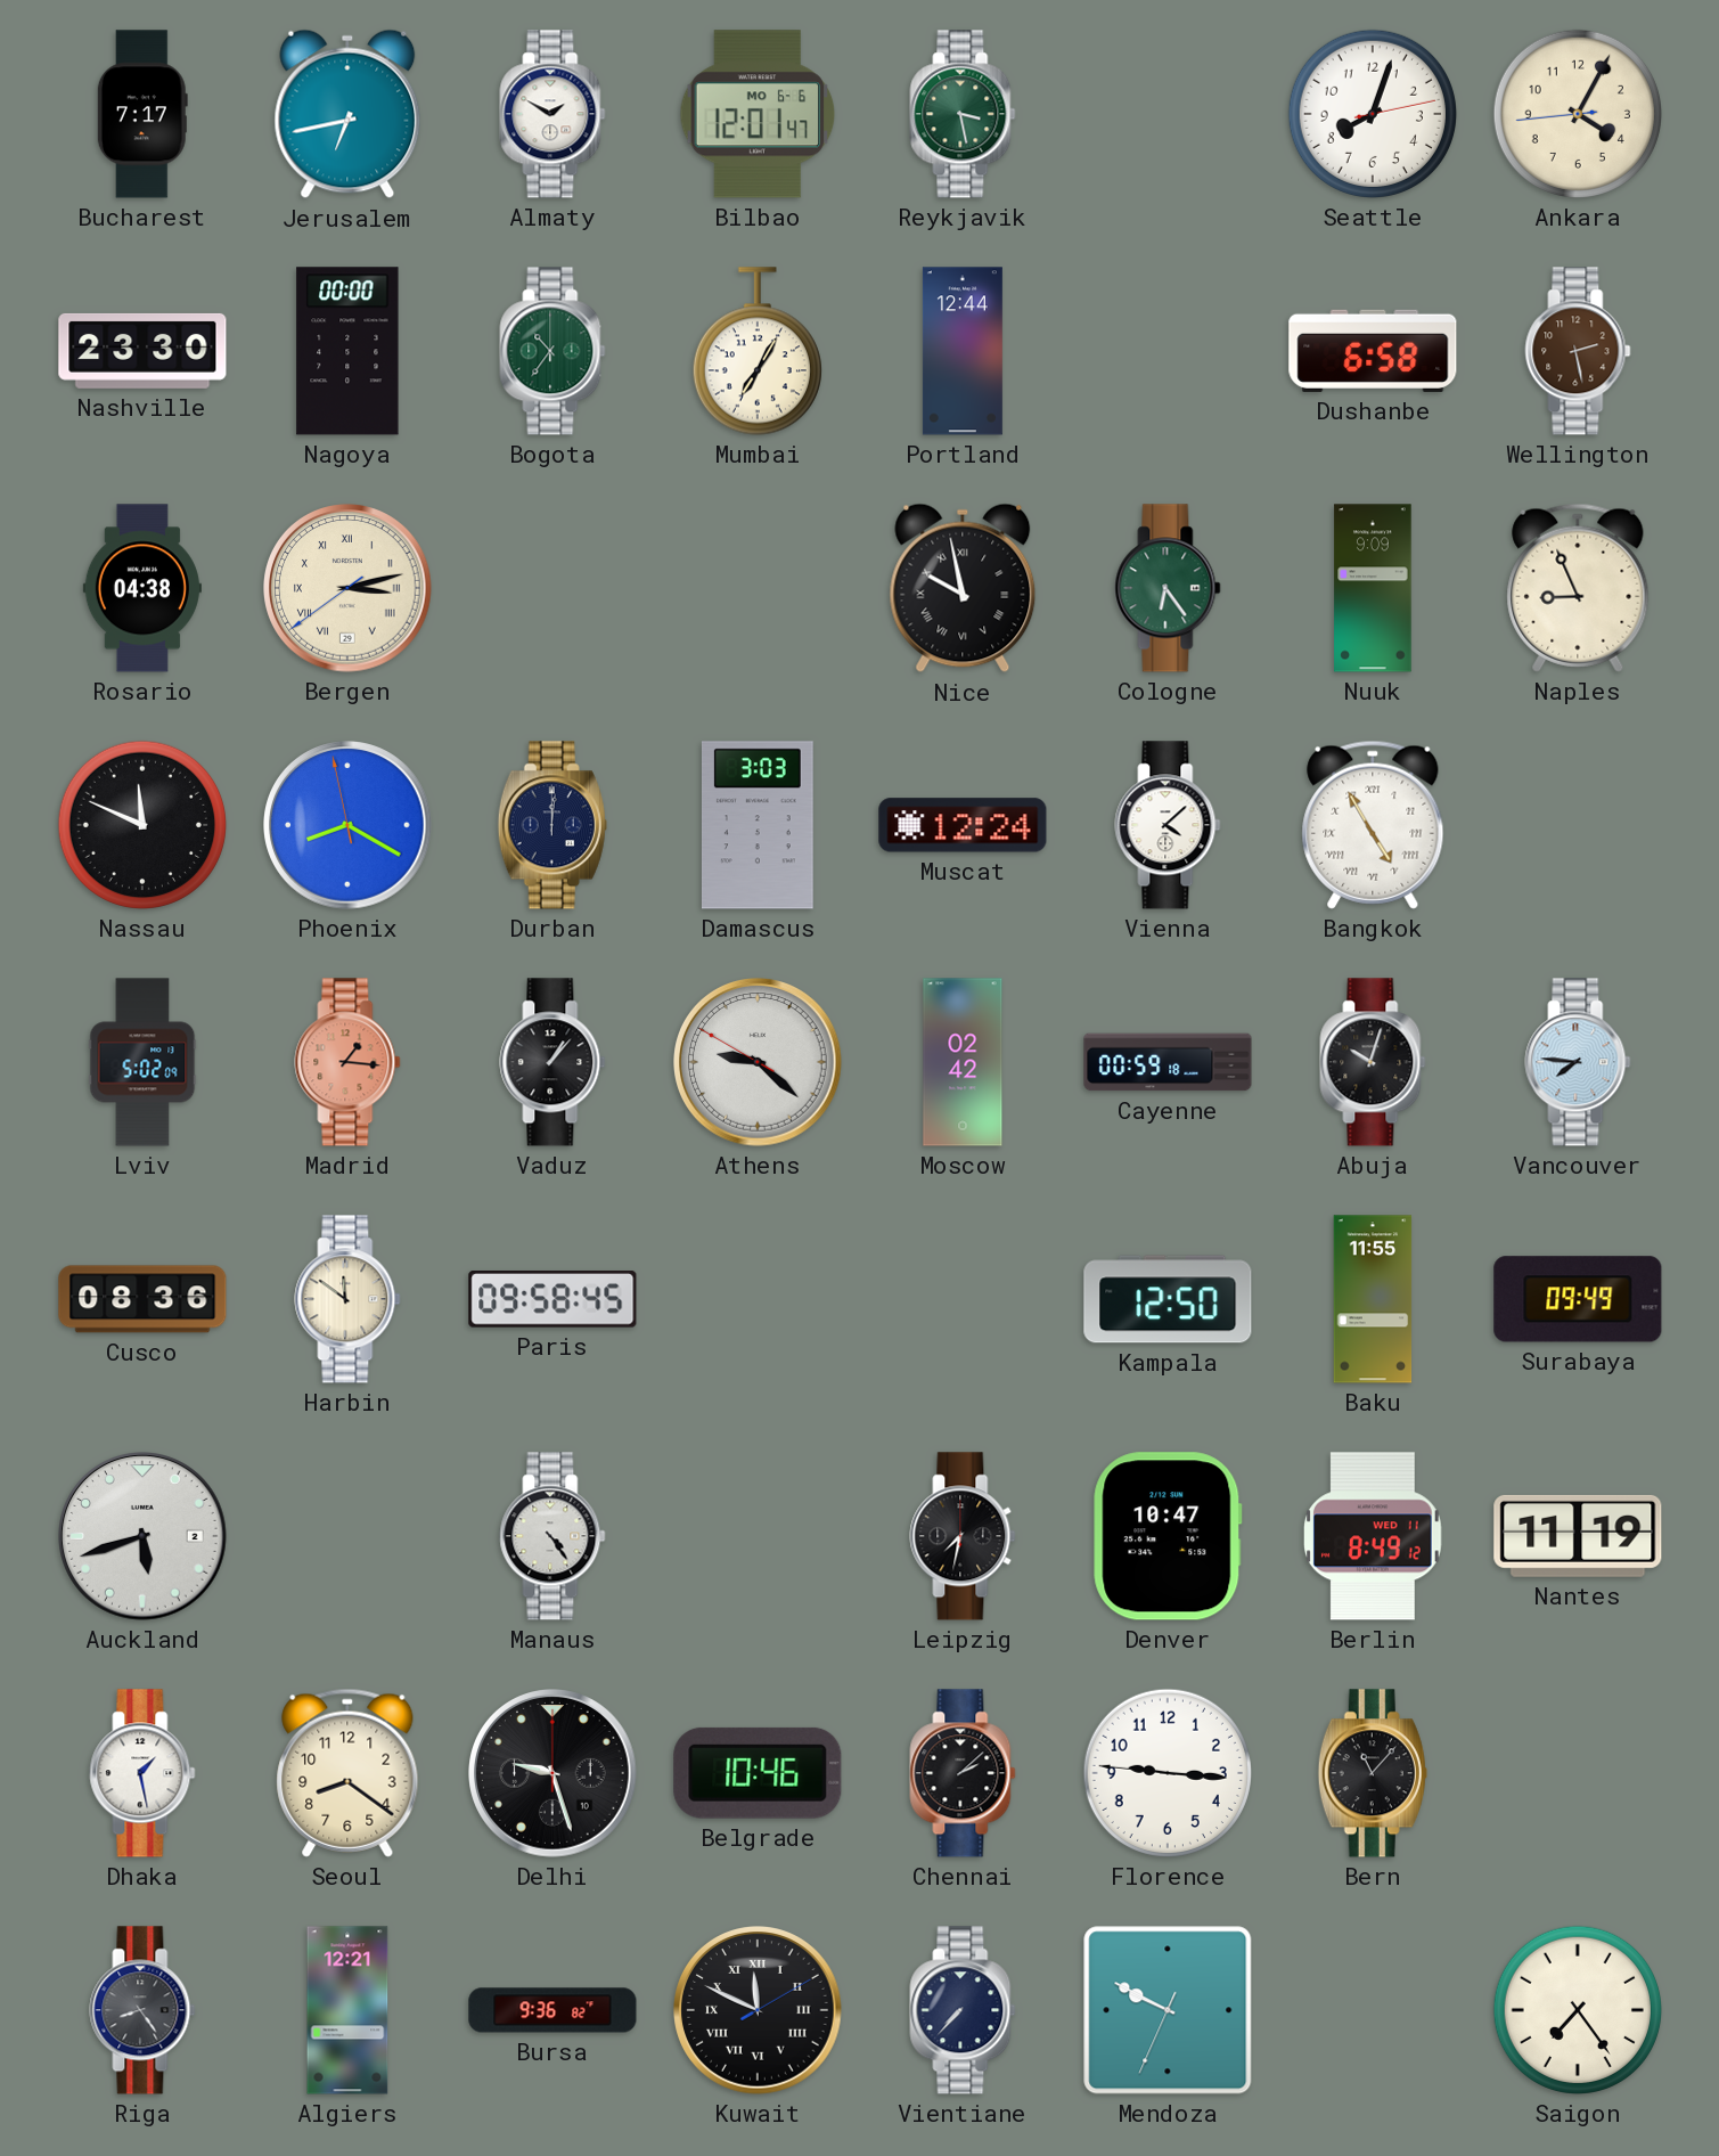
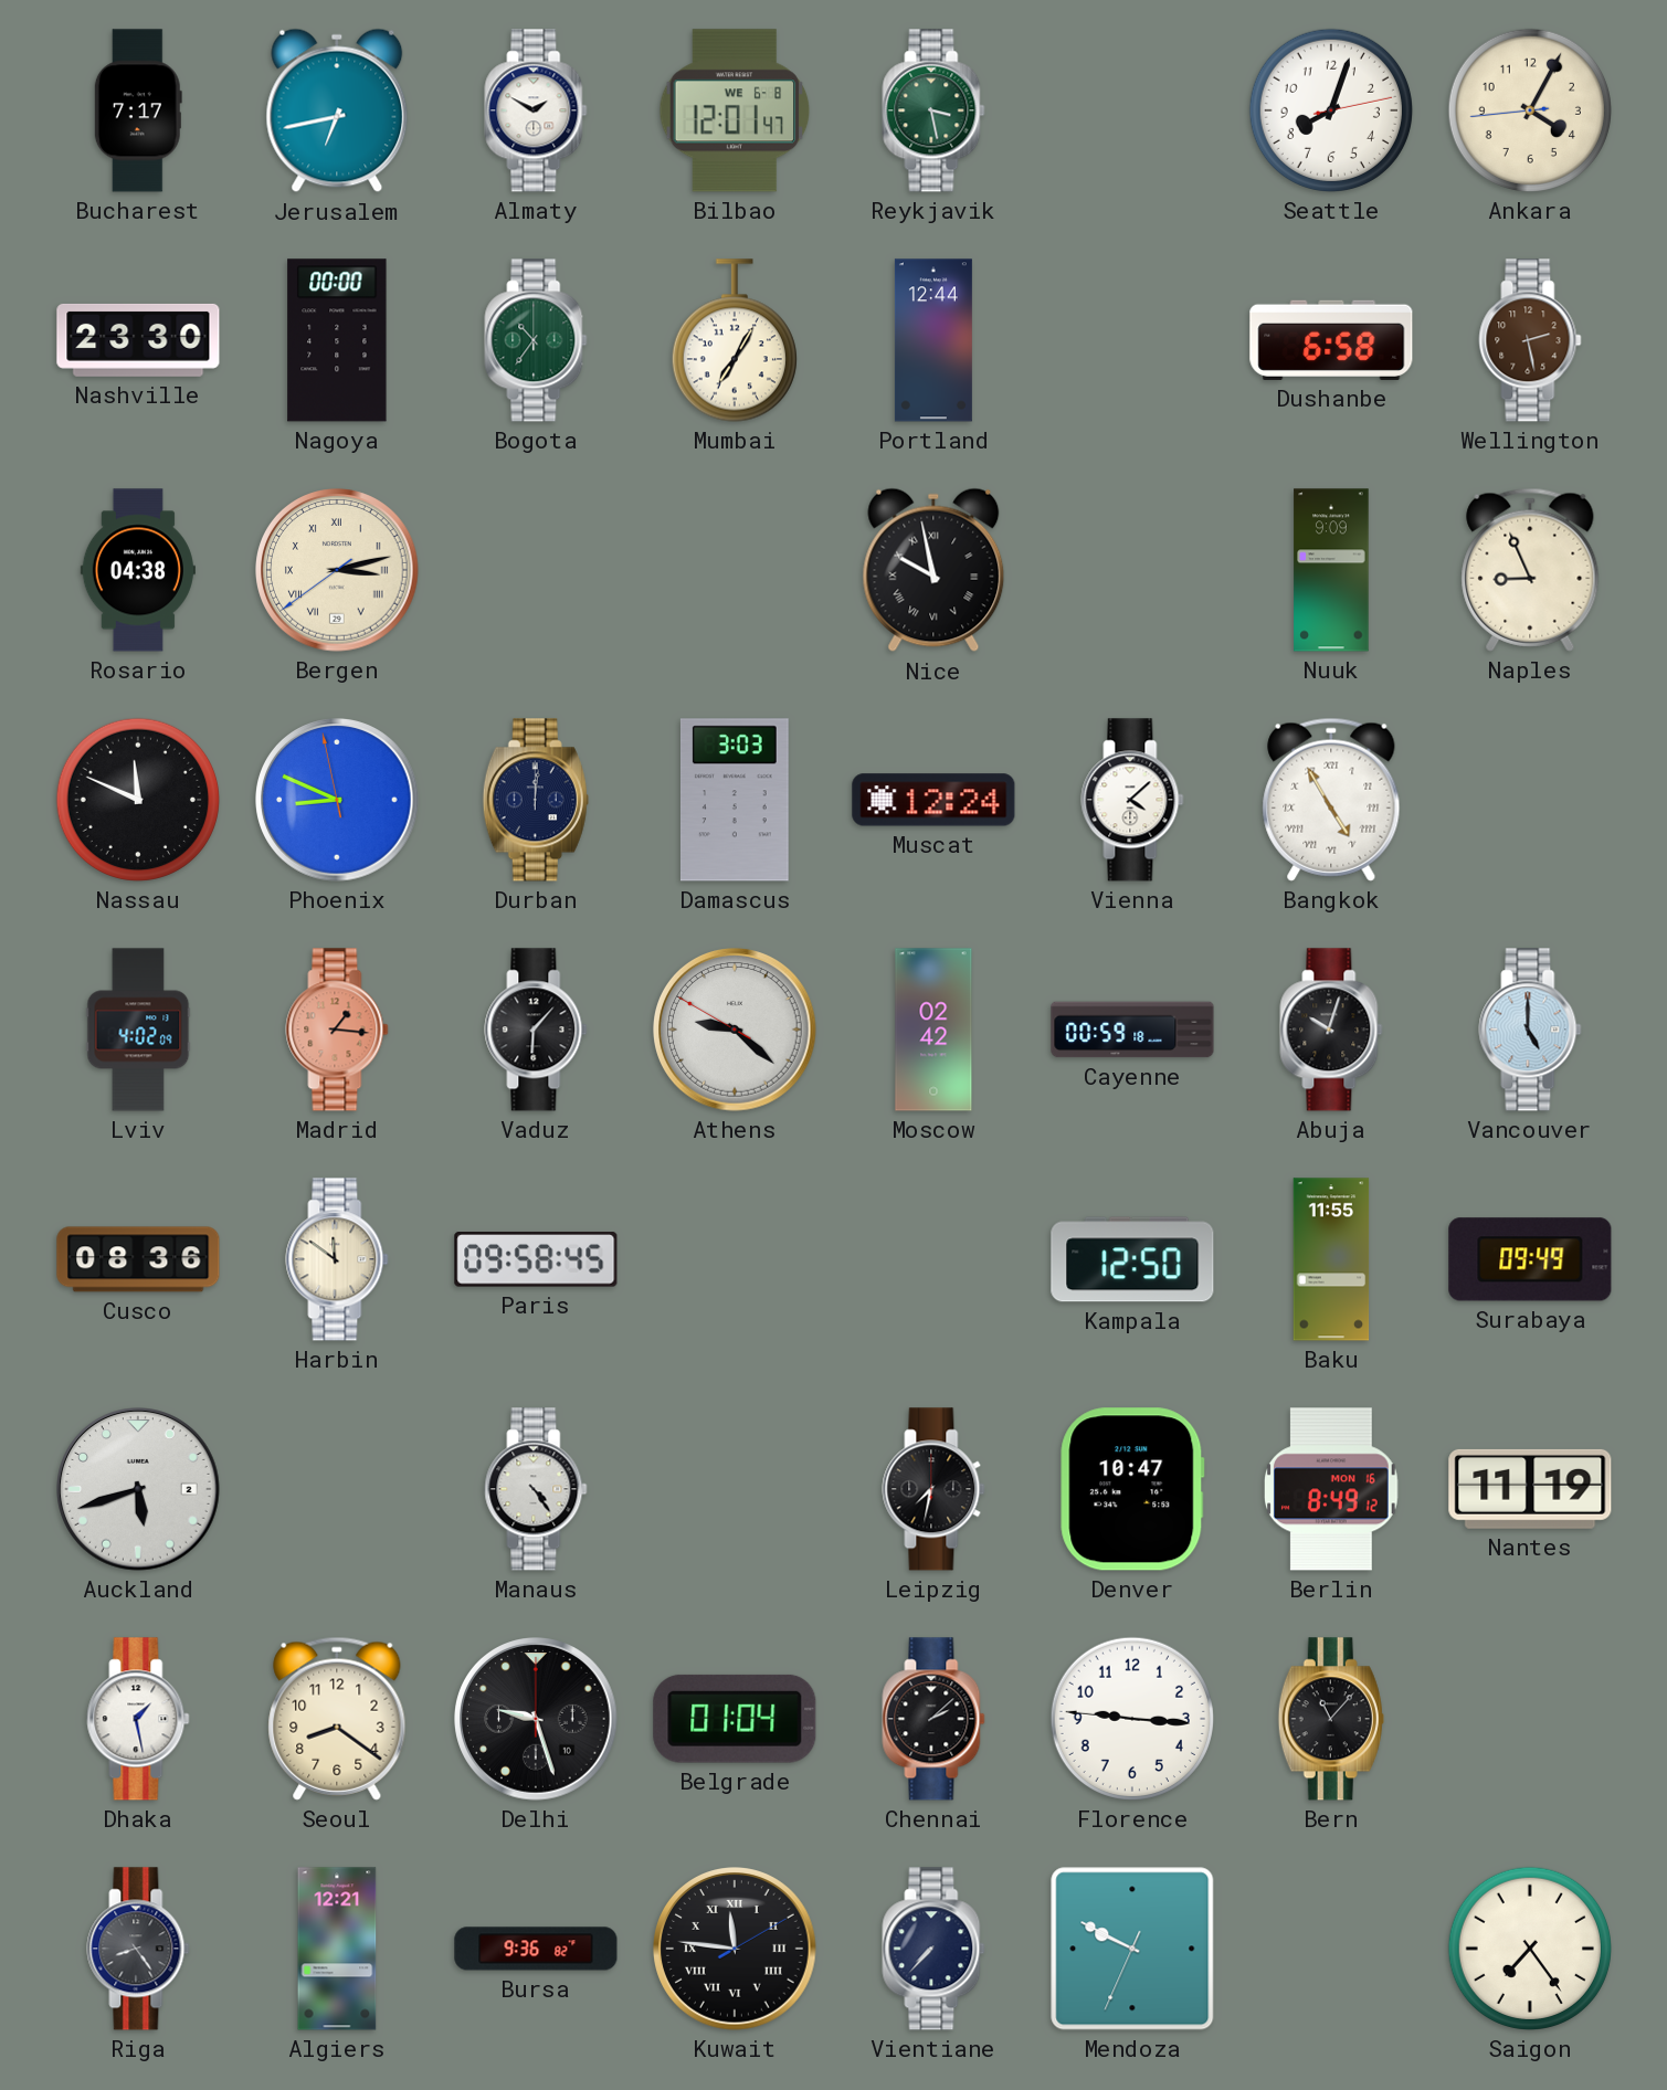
Bilbao date: MO 6-6 -> WE 6-8 (735, 110)
Cologne: 6:24 -> none (1168, 588)
Phoenix: 8:19 -> 8:48 (337, 800)
Lviv: 5:02 -> 4:02 (138, 1030)
Vaduz: 1:07 -> 6:07 (536, 1030)
Vancouver: 7:46 -> 5:00 (1530, 1030)
Berlin date: WED 11 -> MON 16 (1331, 1489)
Belgrade: 10:46 -> 01:04 (735, 1719)
Kuwait: 11:49 -> 11:46 (735, 1949)
